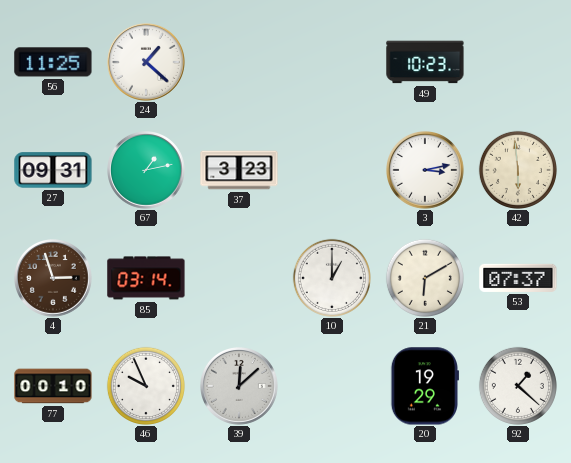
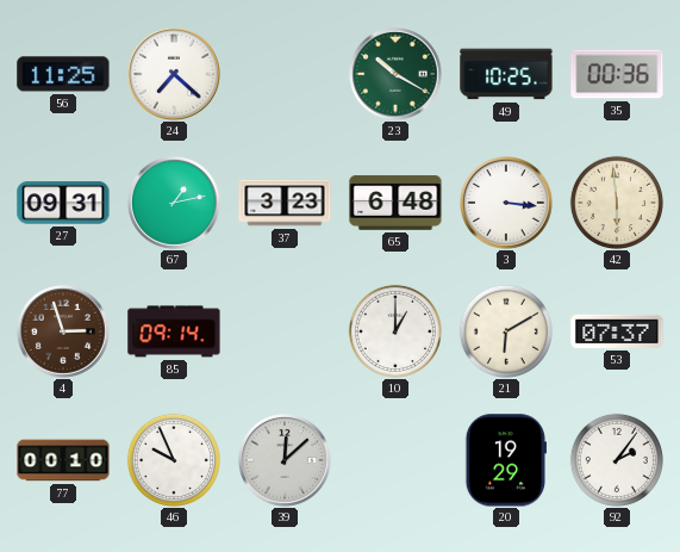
24: 1:22 -> 7:22 (175, 75)
23: none -> 10:20 (397, 75)
49: 10:23 -> 10:25 (506, 74)
35: none -> 00:36 (617, 74)
65: none -> 6:48 (395, 203)
3: 3:13 -> 3:16 (507, 204)
85: 03:14 -> 09:14 (174, 331)
92: 1:22 -> 2:06 (617, 460)
